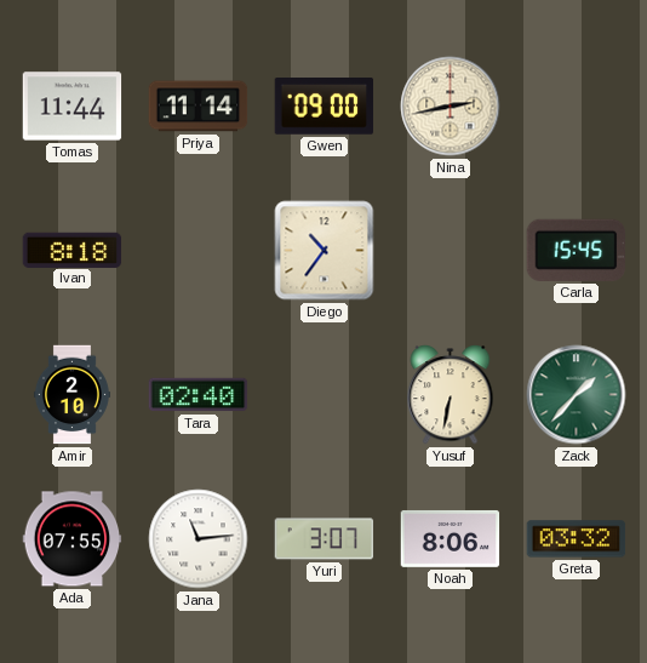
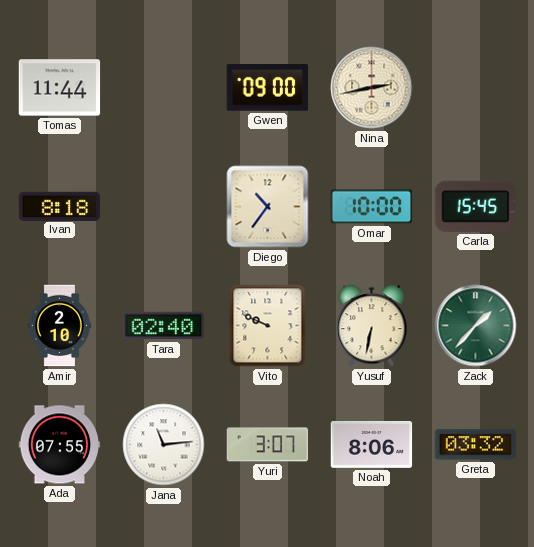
Priya: 11:14 -> none (199, 107)
Omar: none -> 10:00 (372, 207)
Vito: none -> 9:49 (268, 326)
